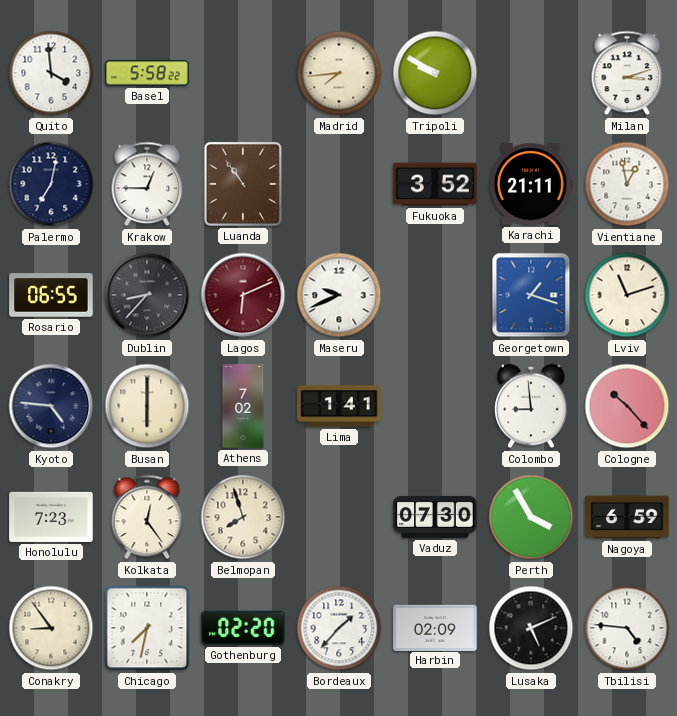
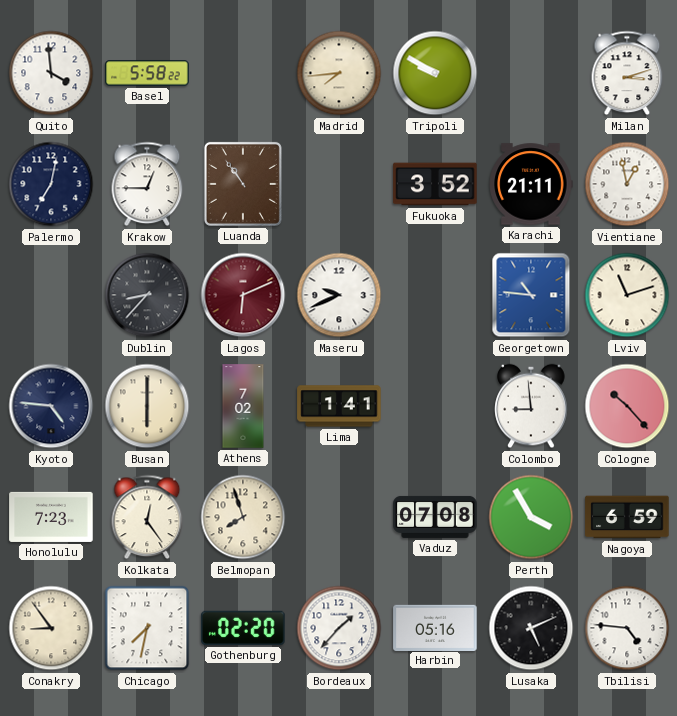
Rosario: 06:55 -> none (51, 295)
Georgetown: 1:18 -> 10:46 (531, 295)
Vaduz: 07:30 -> 07:08 (435, 517)
Harbin: 02:09 -> 05:16 (435, 627)
